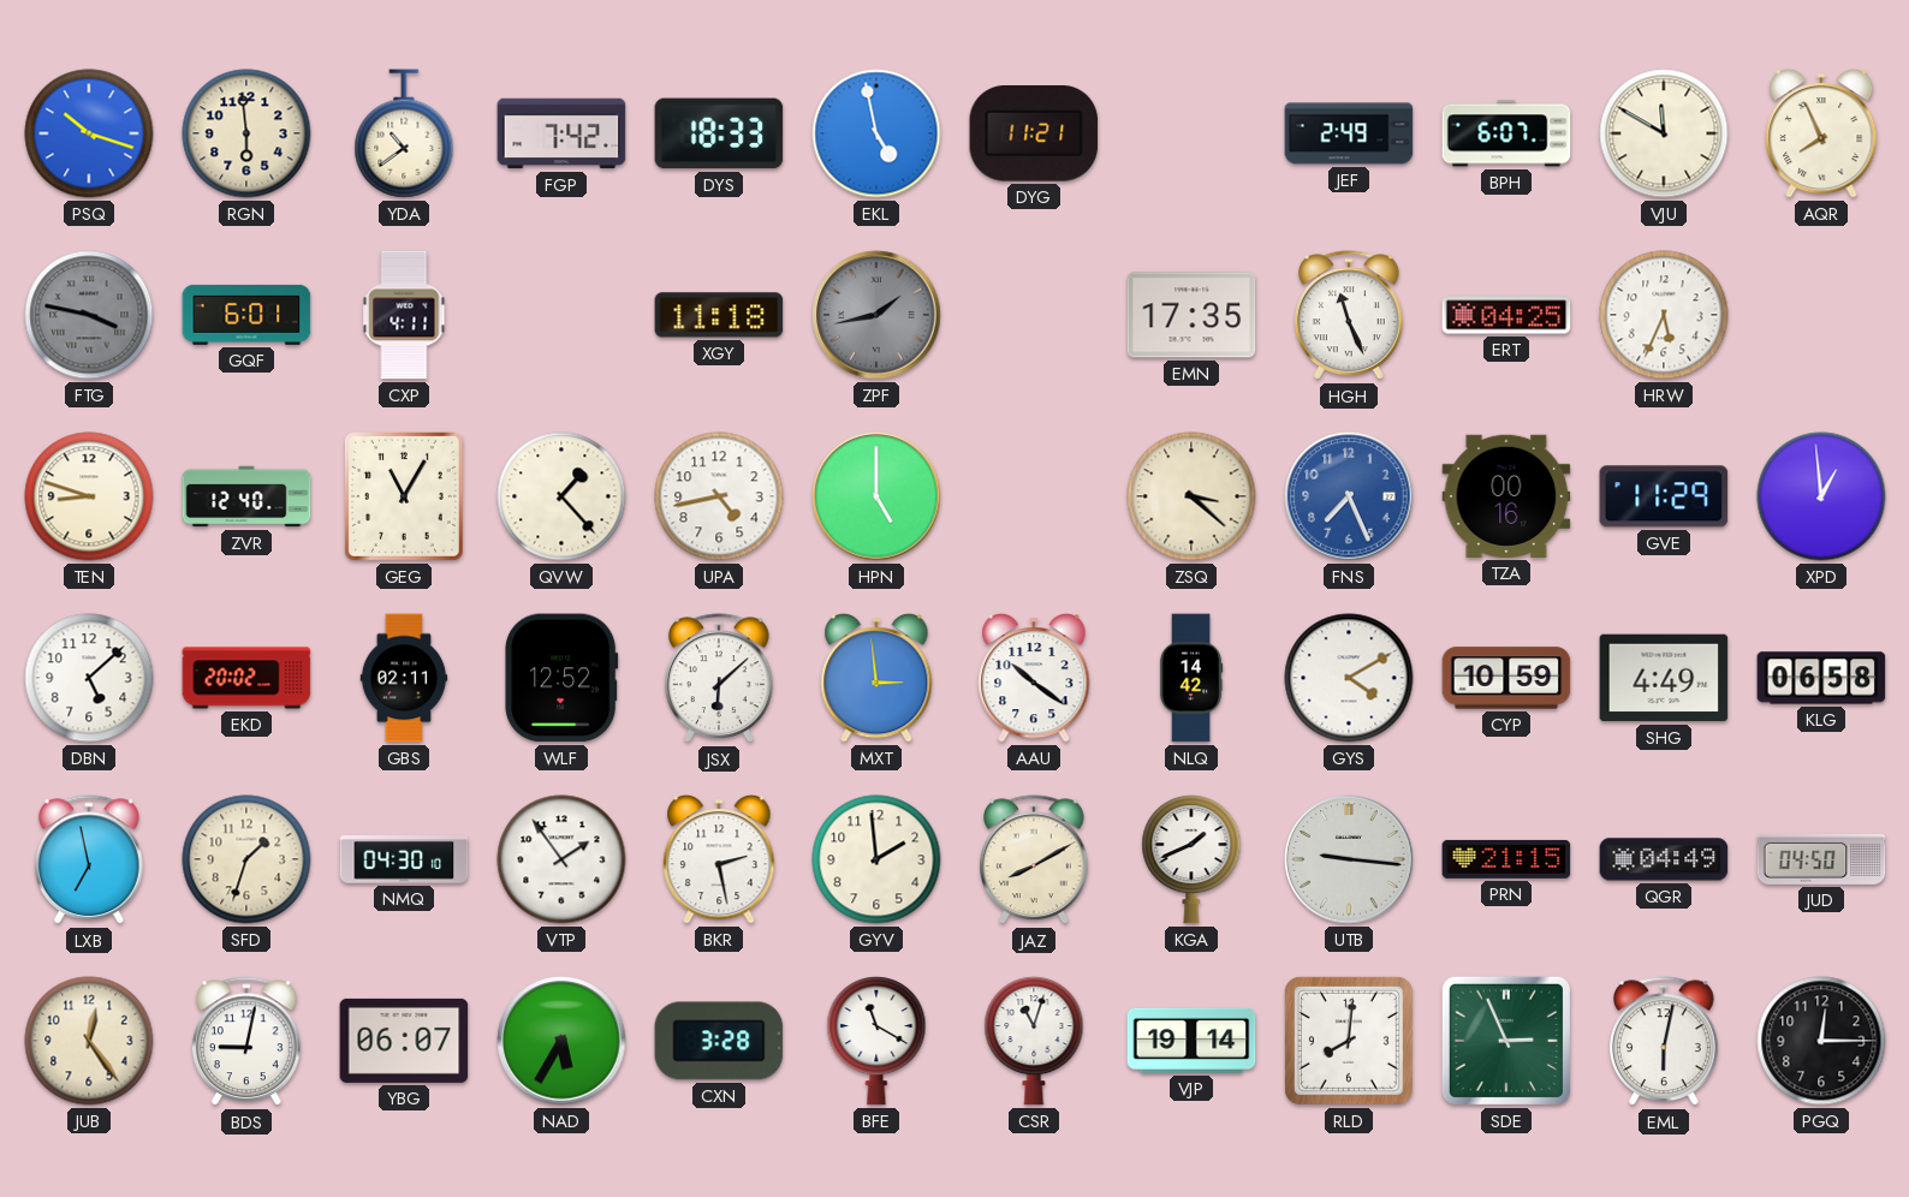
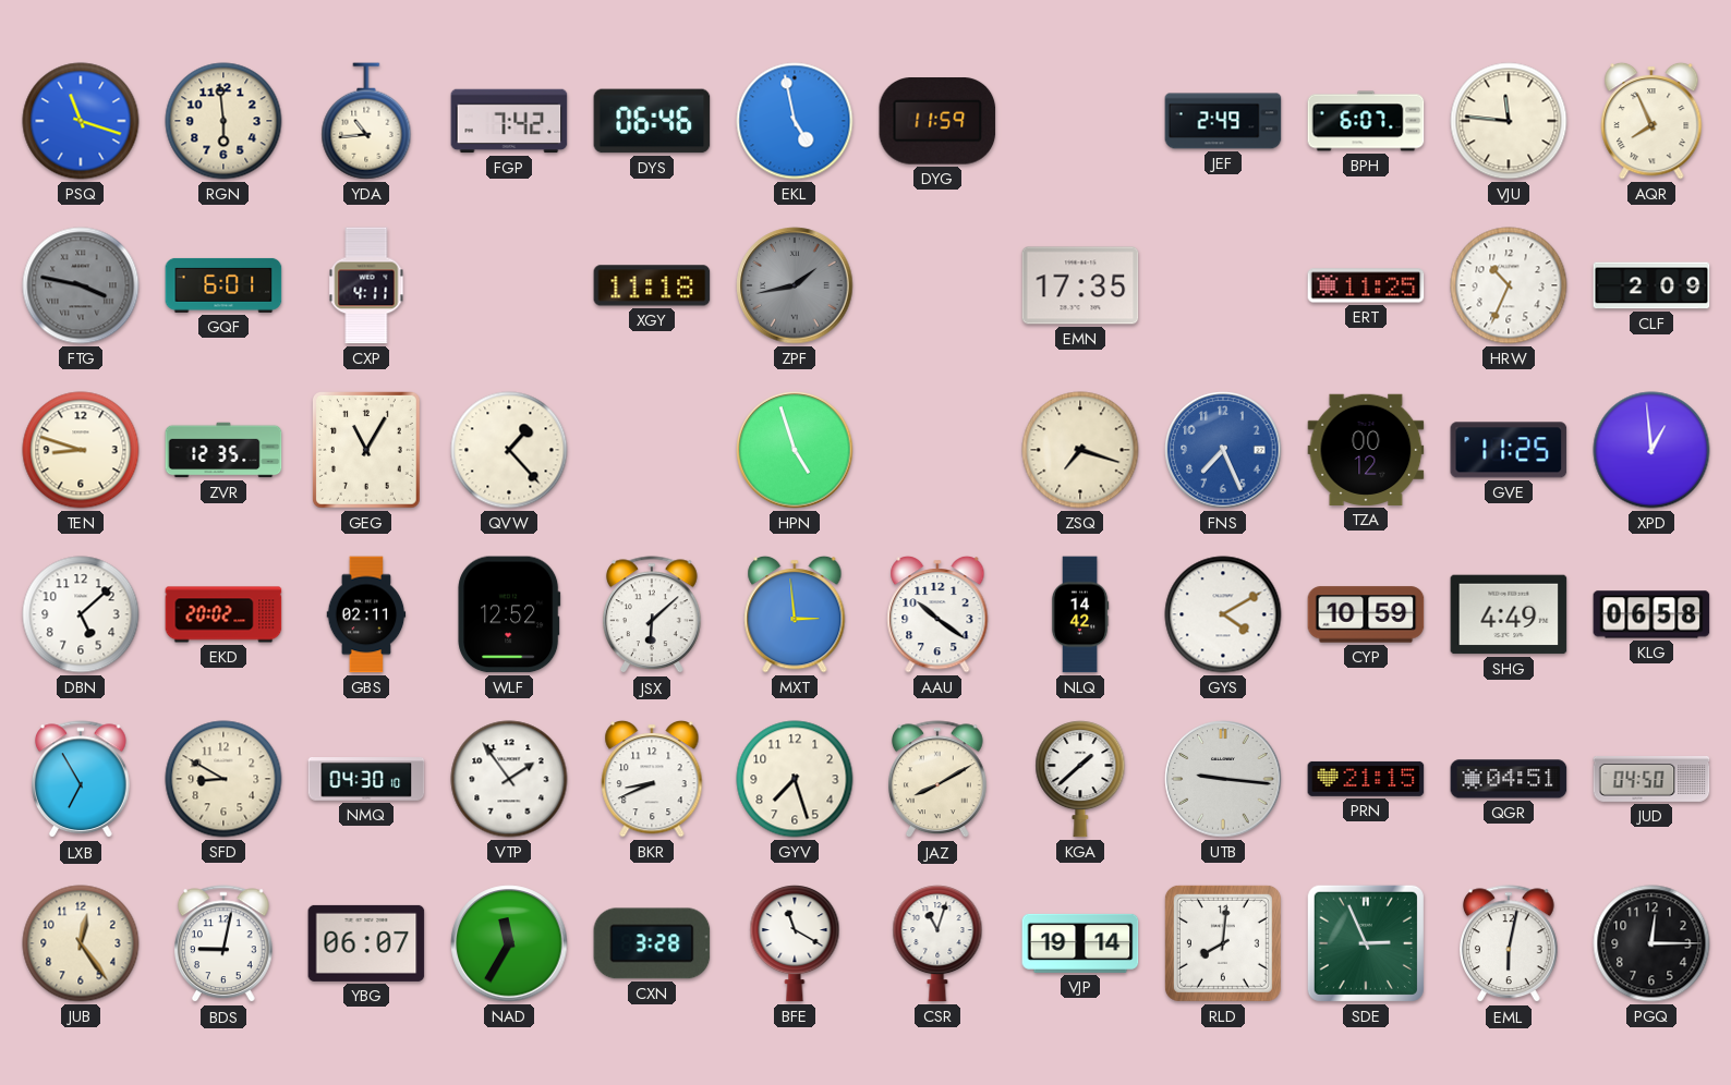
PSQ: 10:18 -> 11:18 (81, 121)
YDA: 10:39 -> 10:44 (366, 121)
DYS: 18:33 -> 06:46 (652, 121)
DYG: 11:21 -> 11:59 (937, 121)
VJU: 11:50 -> 11:46 (1509, 121)
HGH: 11:26 -> none (1350, 316)
ERT: 04:25 -> 11:25 (1366, 285)
HRW: 5:34 -> 10:34 (1509, 285)
CLF: none -> 2:09 (1651, 285)
ZVR: 12:40 -> 12:35 (223, 450)
UPA: 4:43 -> none (719, 496)
HPN: 5:00 -> 4:57 (795, 450)
ZSQ: 3:22 -> 7:18 (1080, 450)
TZA: 00:16 -> 00:12 (1366, 450)
GVE: 11:29 -> 11:25 (1509, 450)
LXB: 6:58 -> 6:55 (82, 780)
SFD: 1:33 -> 8:50 (223, 779)
BKR: 2:28 -> 8:41 (652, 779)
GYV: 1:59 -> 7:27 (795, 779)
KGA: 1:41 -> 1:38 (1080, 780)
QGR: 04:49 -> 04:51 (1509, 779)
NAD: 5:35 -> 11:35 (509, 943)
